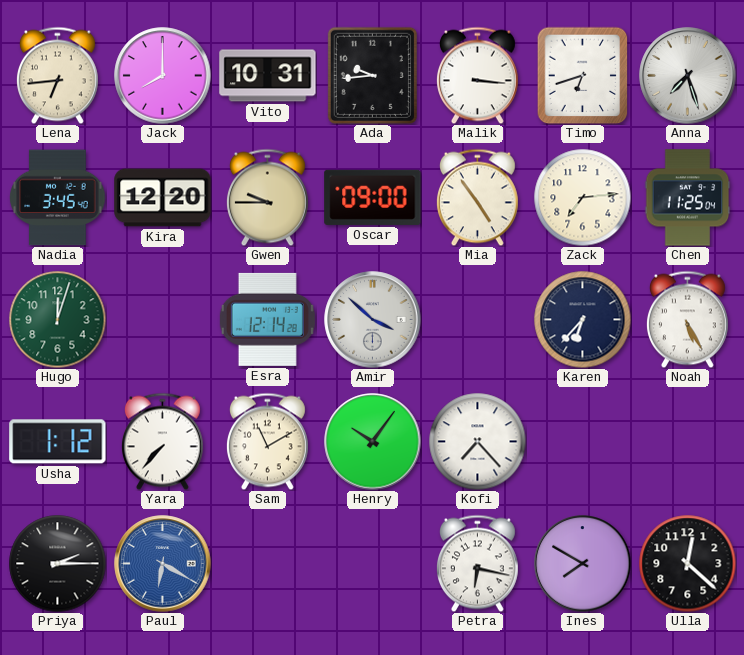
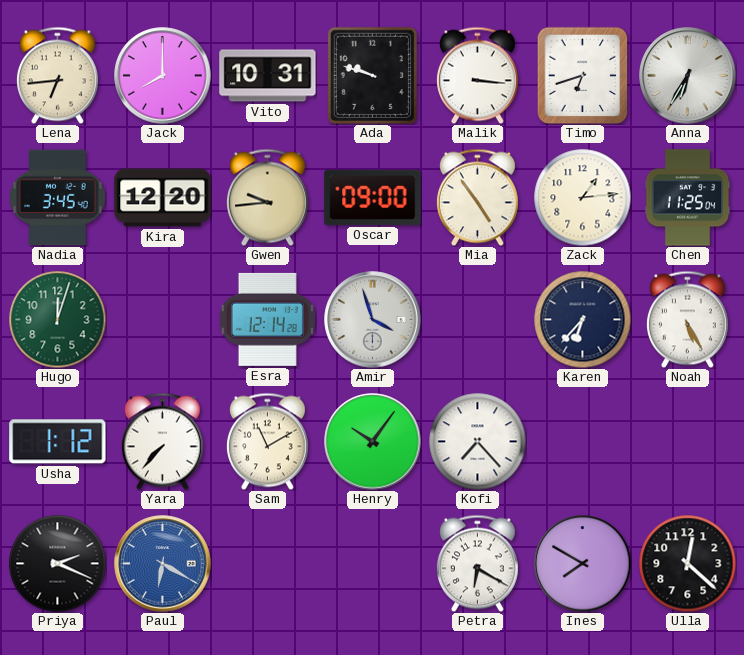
Ada: 9:44 -> 9:48 (372, 75)
Anna: 7:27 -> 6:35 (688, 76)
Gwen: 9:45 -> 9:44 (267, 197)
Zack: 7:14 -> 1:14 (582, 197)
Amir: 3:52 -> 3:57 (373, 320)
Priya: 2:15 -> 2:19 (57, 563)
Petra: 6:17 -> 6:20 (477, 563)
